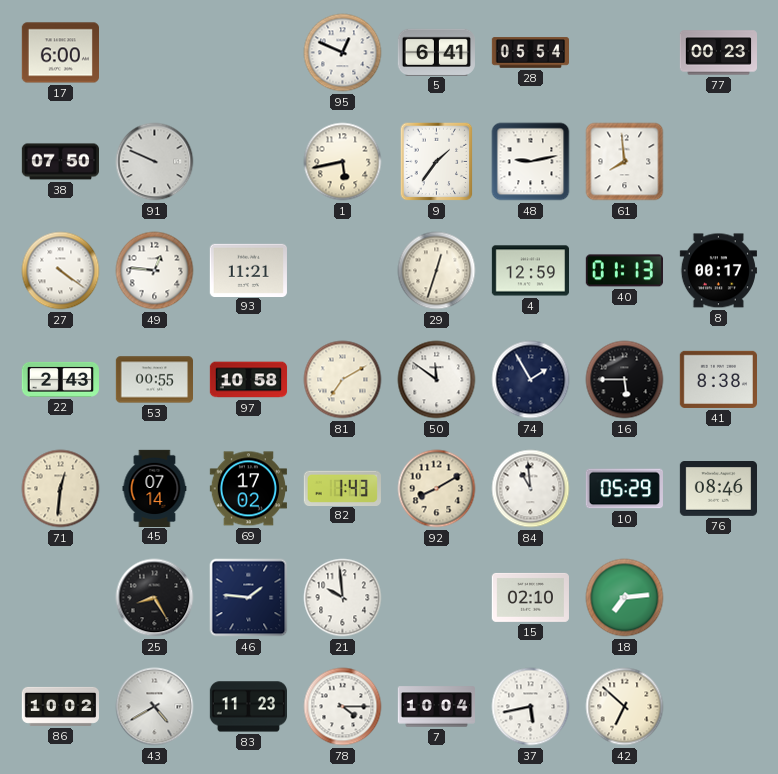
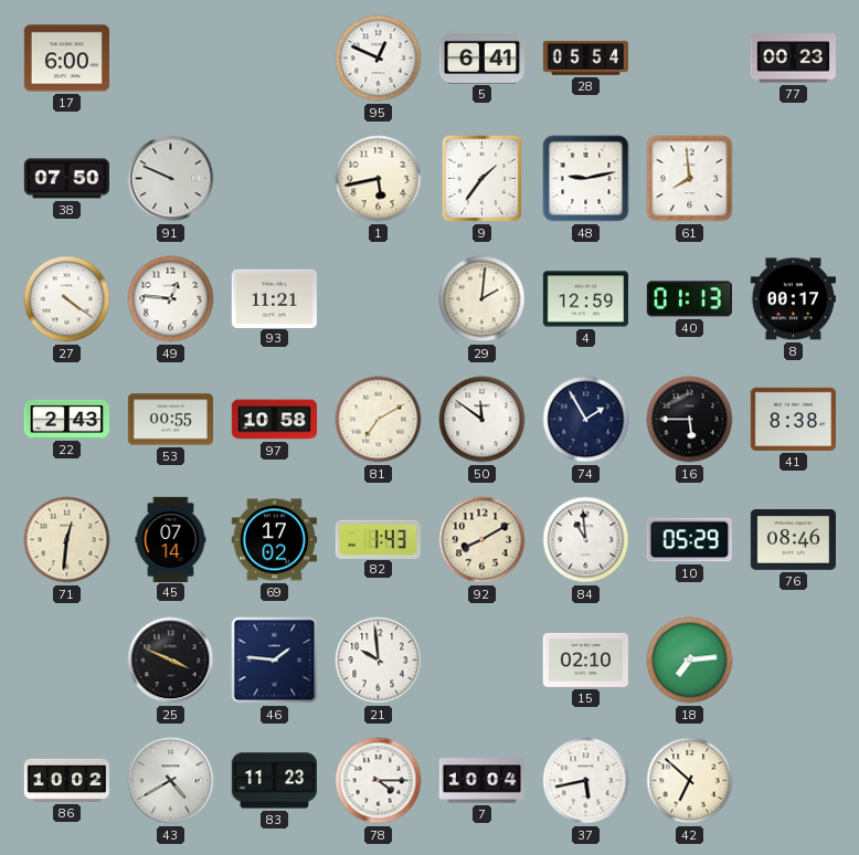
29: 12:33 -> 2:01 (482, 299)
25: 8:25 -> 3:49 (171, 661)
